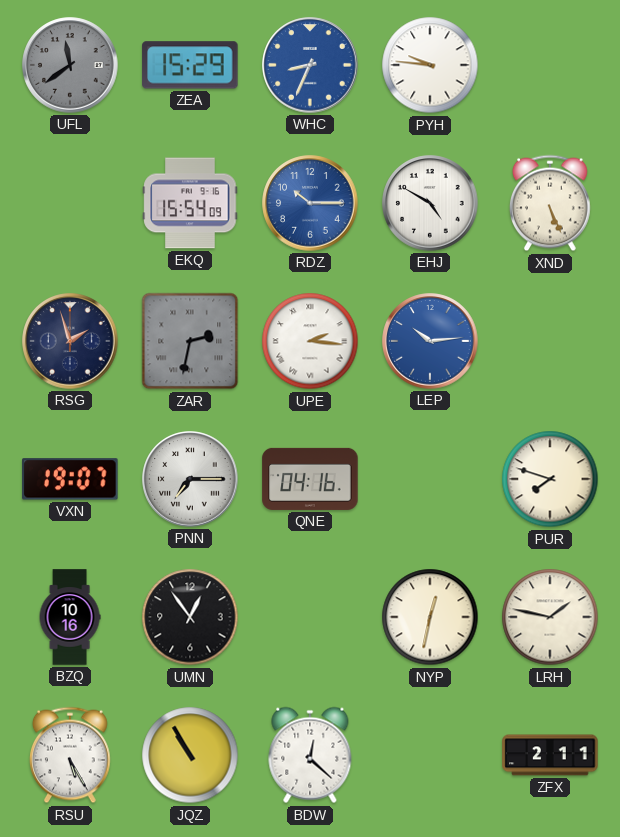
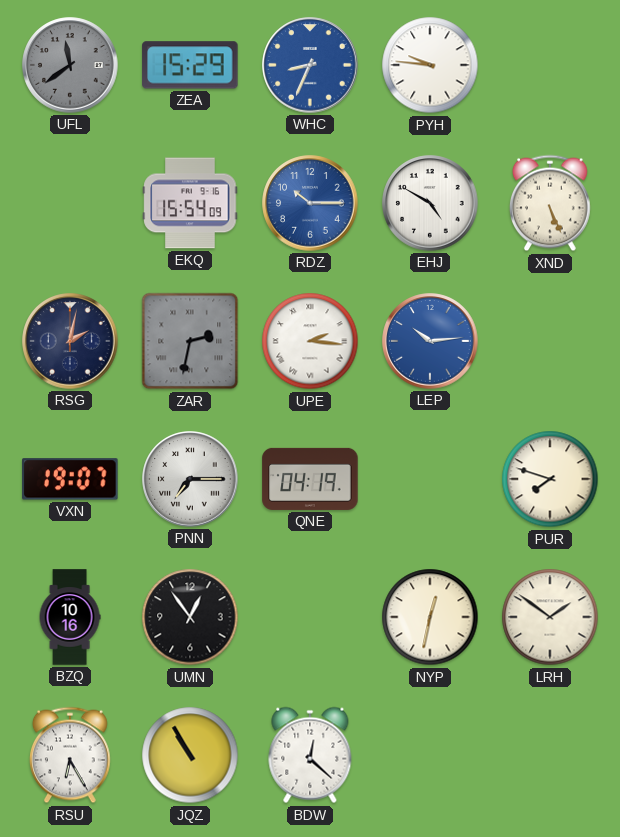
RSG: 1:57 -> 2:02 (70, 341)
QNE: 04:16 -> 04:19 (310, 479)
LRH: 1:47 -> 1:51 (550, 617)
RSU: 5:25 -> 6:25 (70, 755)
ZFX: 2:11 -> none (550, 755)
